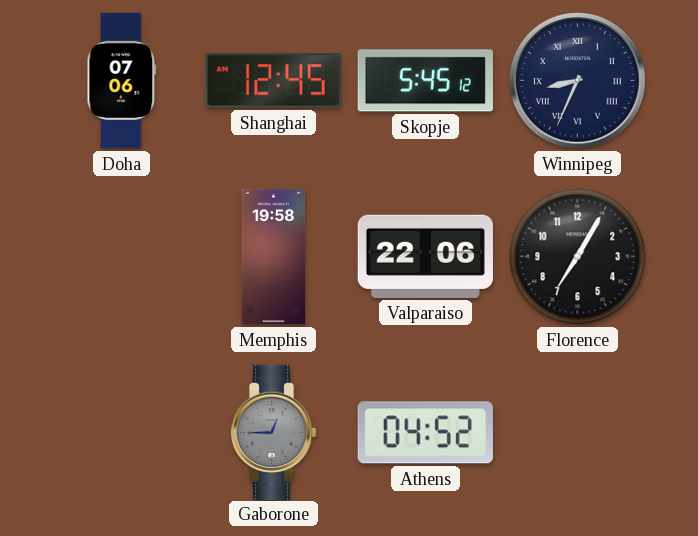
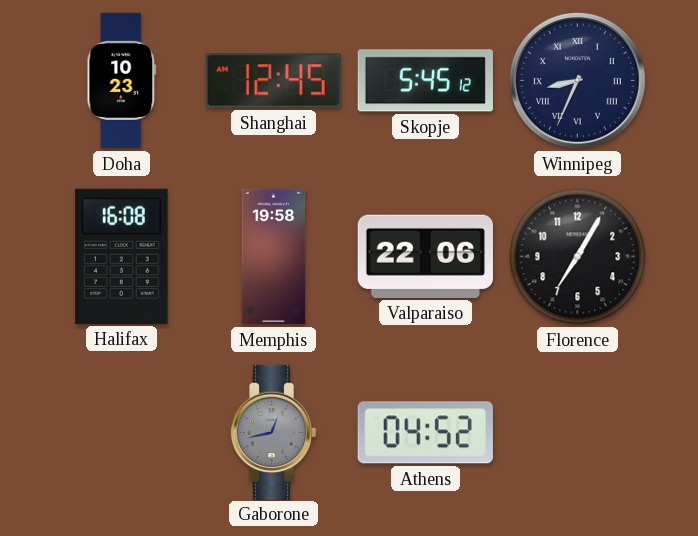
Doha: 07:06 -> 10:23 (122, 81)
Halifax: none -> 16:08 (122, 256)
Gaborone: 12:45 -> 12:43 (273, 432)
